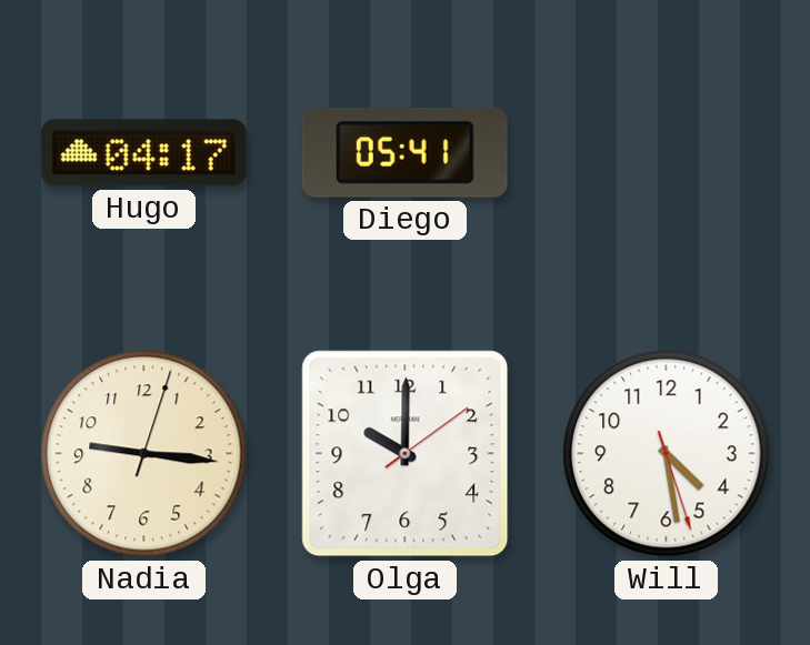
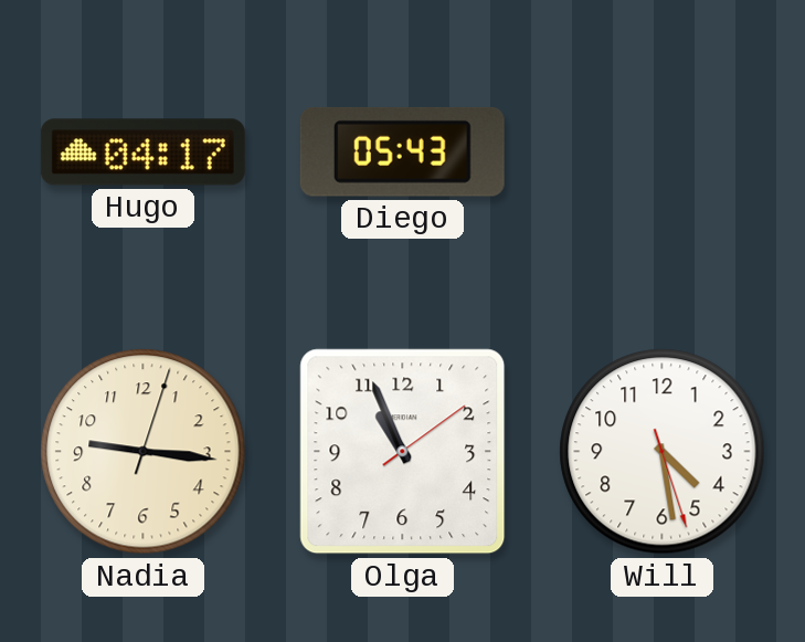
Diego: 05:41 -> 05:43 (402, 151)
Olga: 10:00 -> 10:56 (403, 452)
